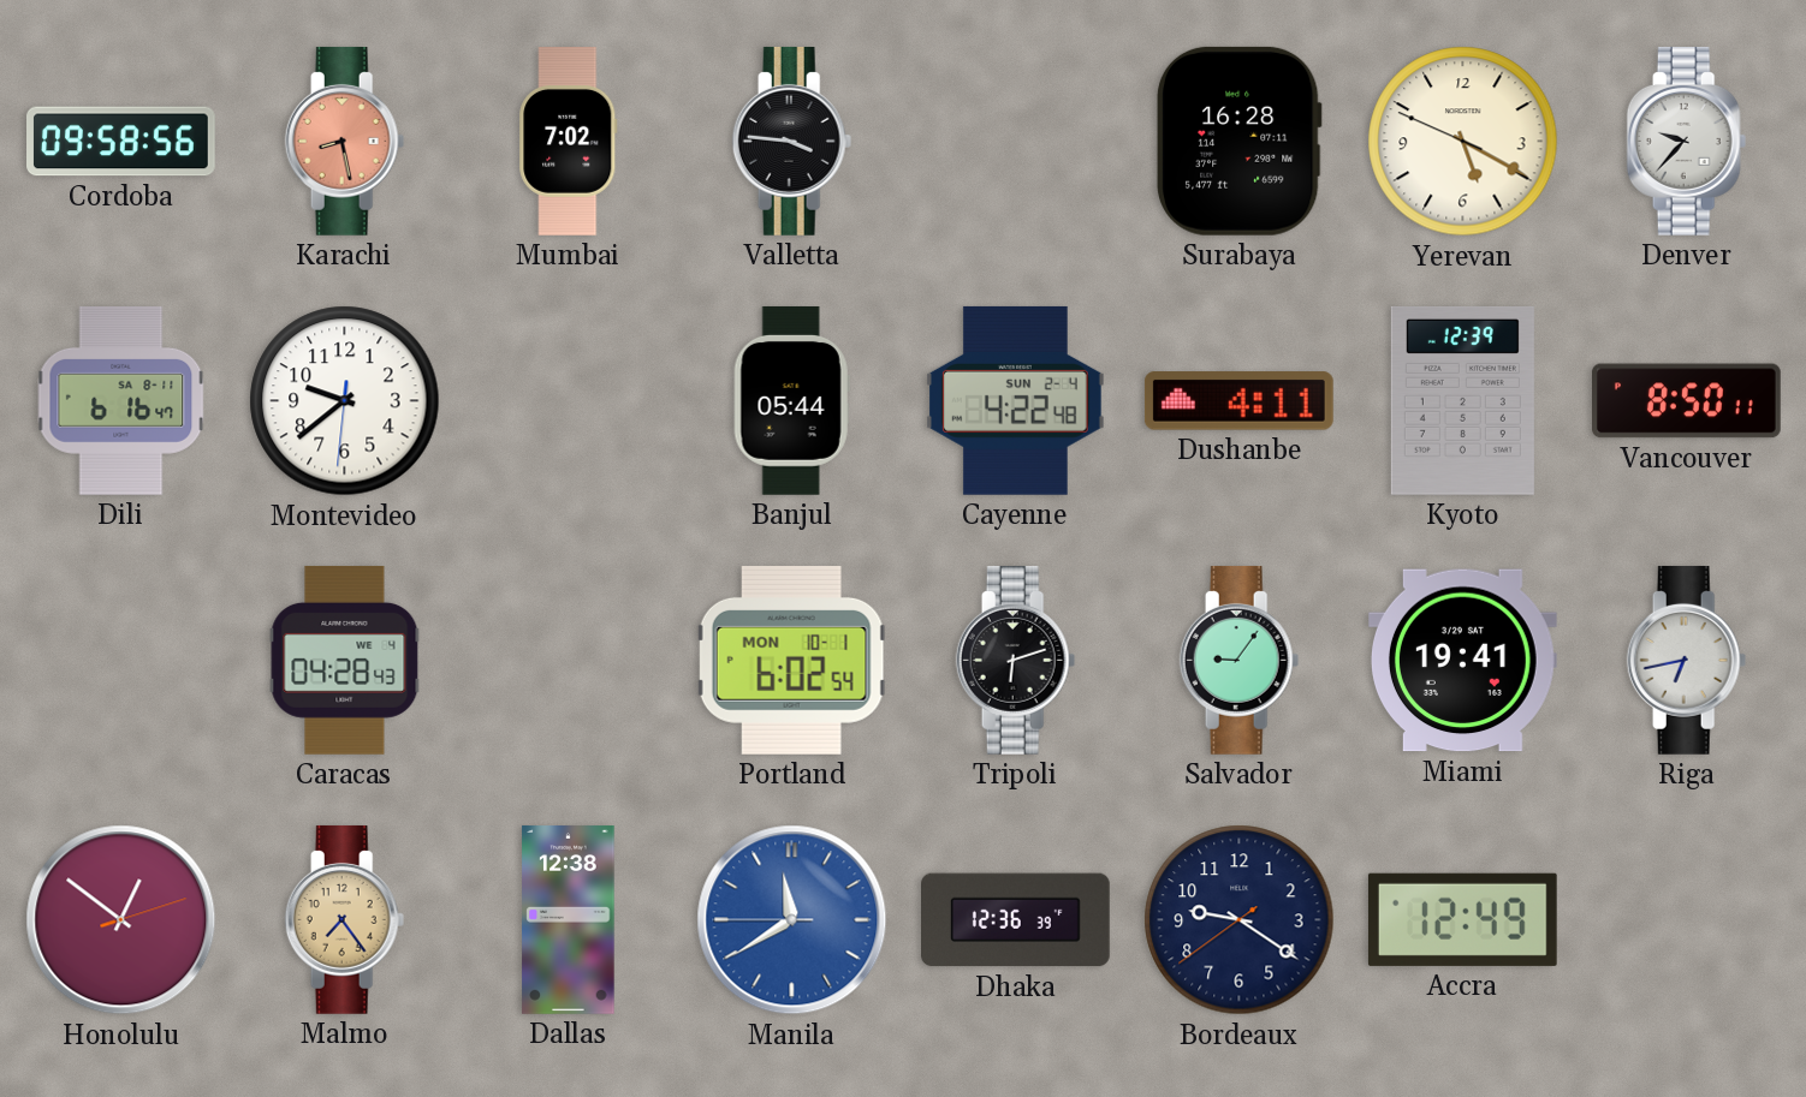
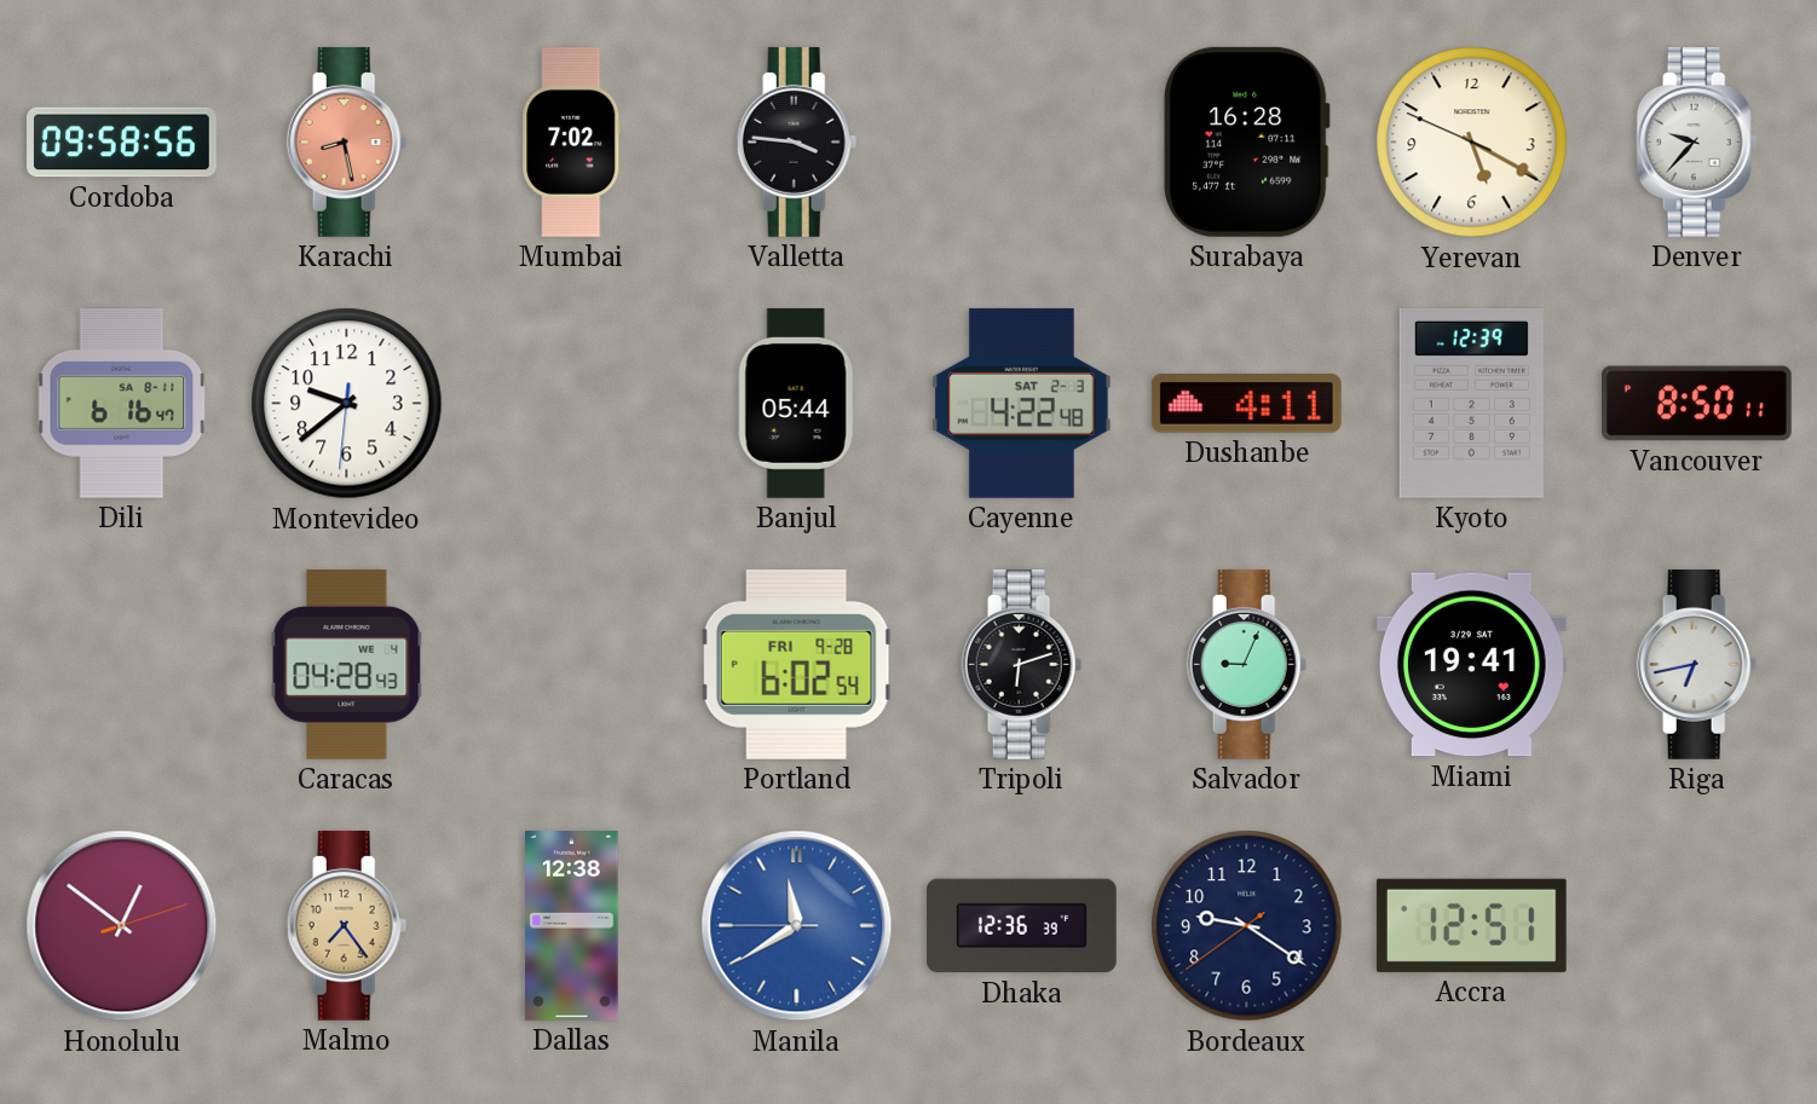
Cayenne date: SUN 2-4 -> SAT 2-3 (1022, 403)
Portland date: MON 10-1 -> FRI 9-28 (797, 664)
Salvador: 9:06 -> 9:04 (1247, 664)
Accra: 12:49 -> 12:51 (1471, 925)
